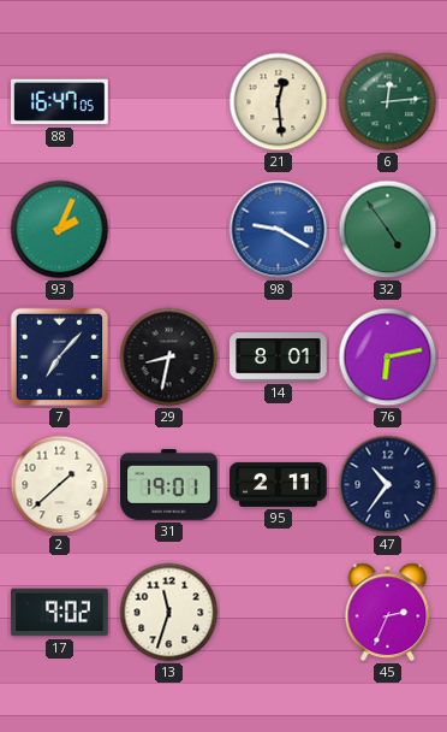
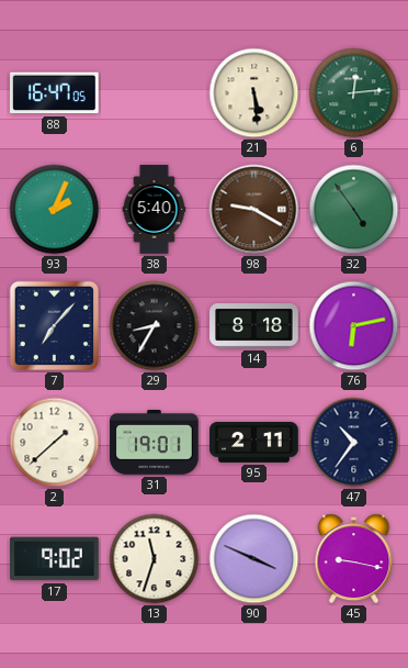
21: 12:29 -> 5:29 (254, 93)
38: none -> 5:40 (155, 210)
98 dial: blue -> brown (254, 210)
29: 8:32 -> 8:35 (155, 326)
14: 8:01 -> 8:18 (254, 326)
90: none -> 3:49 (254, 559)
45: 2:34 -> 9:17 (354, 559)
